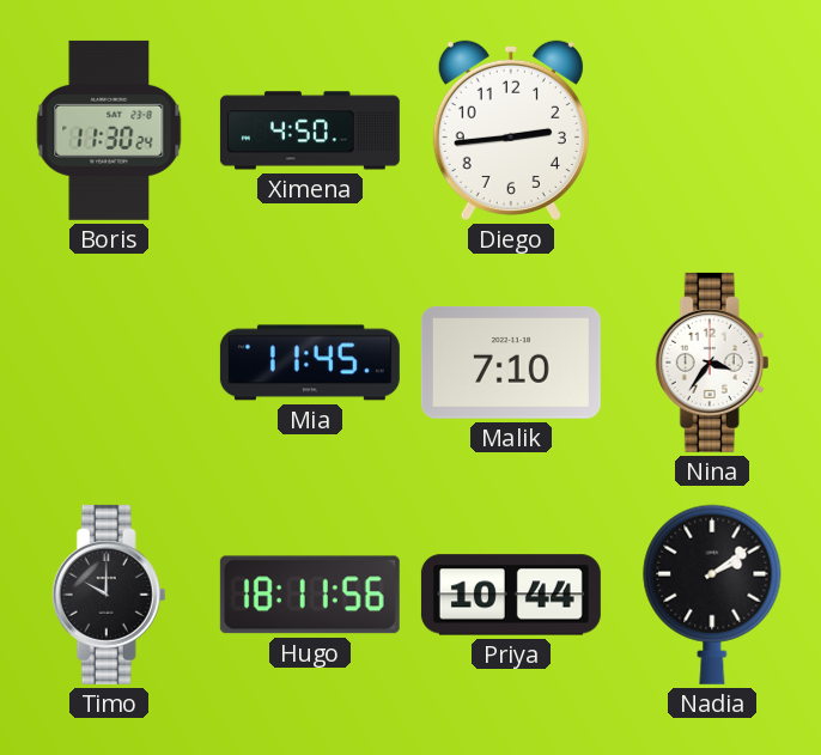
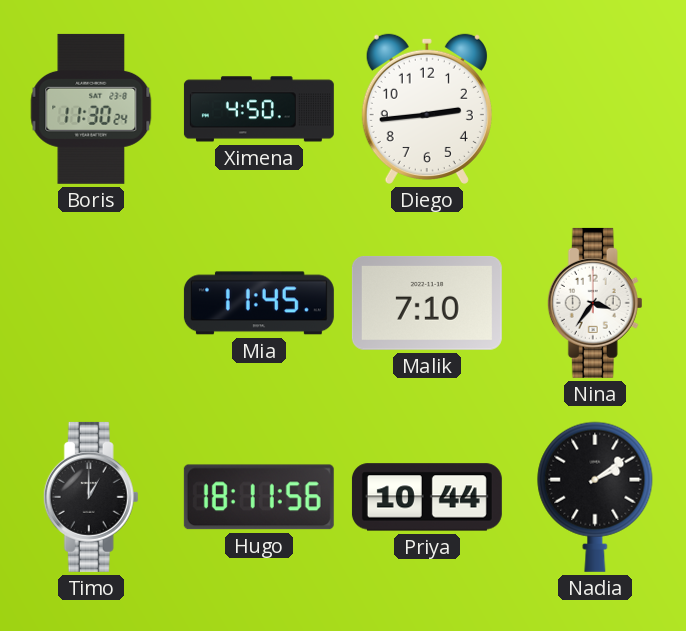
Timo: 10:00 -> 1:00 (91, 497)
